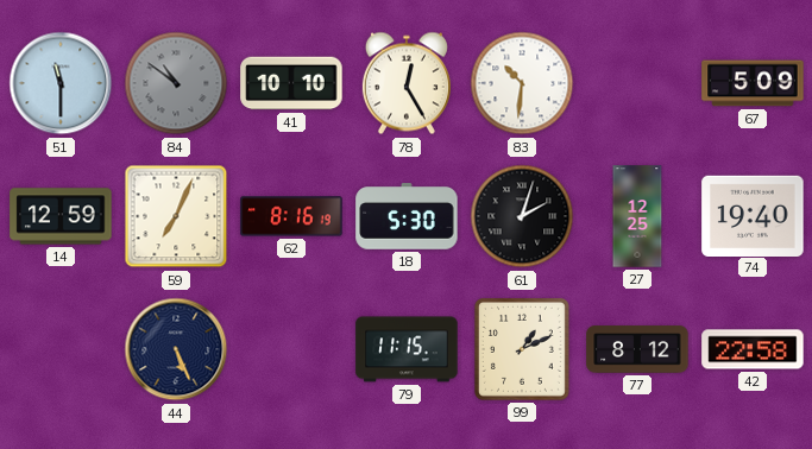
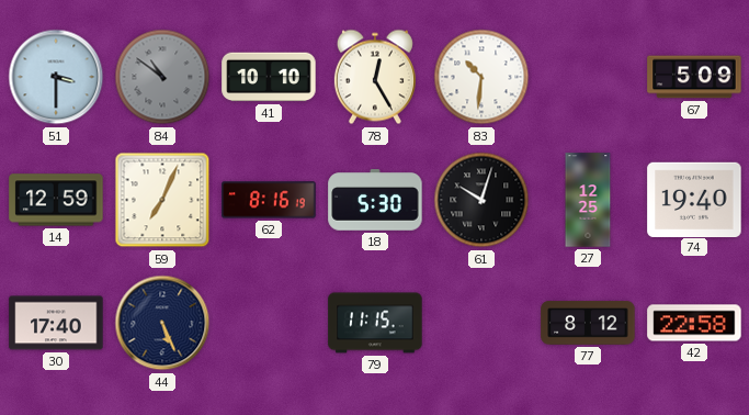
51: 11:30 -> 3:30 (56, 77)
61: 2:03 -> 10:03 (481, 200)
30: none -> 17:40 (56, 323)
99: 1:11 -> none (522, 349)
